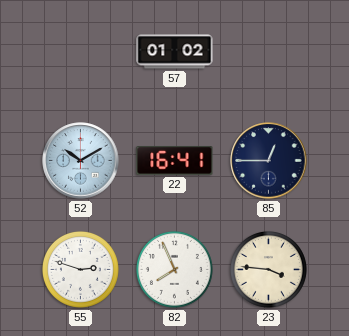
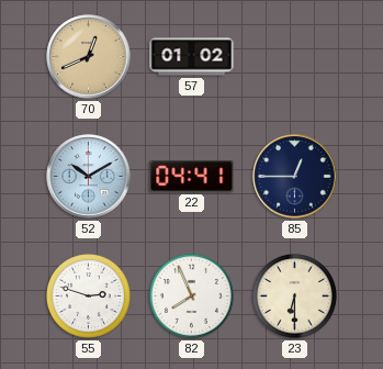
70: none -> 12:41 (89, 57)
22: 16:41 -> 04:41 (192, 177)
23: 3:46 -> 6:30 (294, 295)
